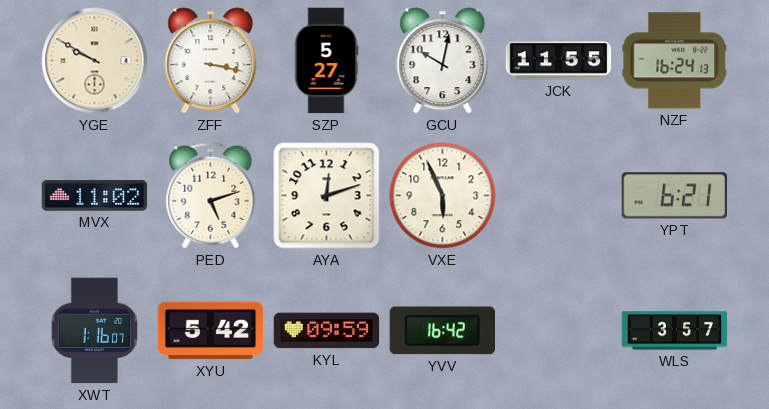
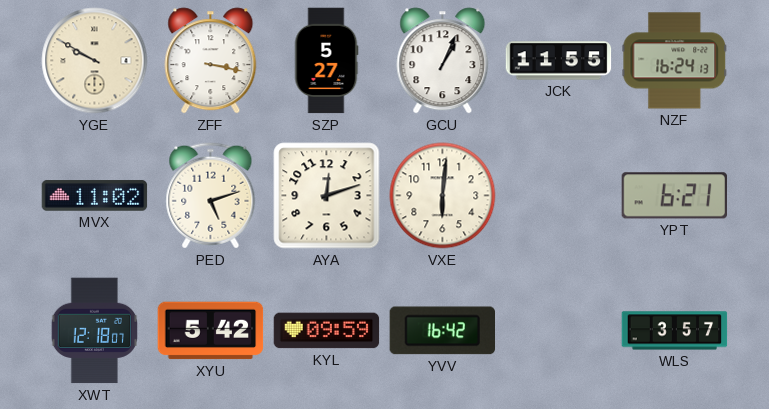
GCU: 10:02 -> 1:04 (443, 61)
VXE: 5:56 -> 6:01 (443, 196)
XWT: 1:16 -> 12:18 (94, 331)
